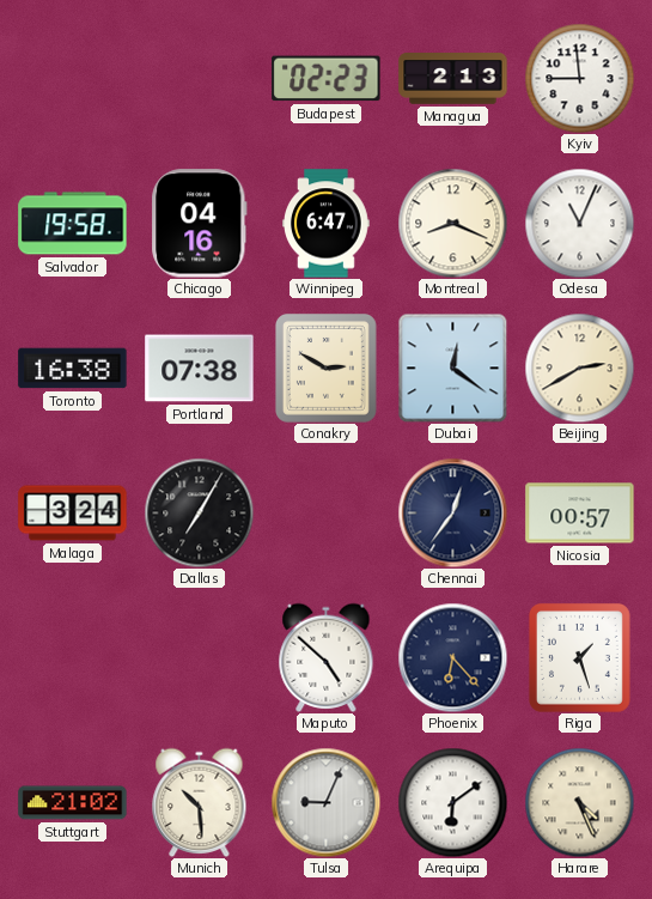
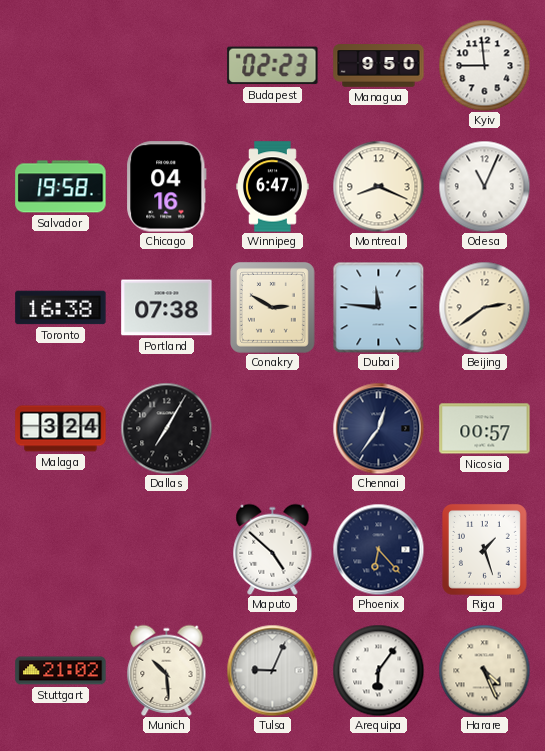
Managua: 2:13 -> 9:50 (379, 66)
Dubai: 12:21 -> 11:46 (378, 307)
Beijing: 2:40 -> 2:39 (484, 307)
Arequipa: 6:09 -> 6:06 (378, 670)
